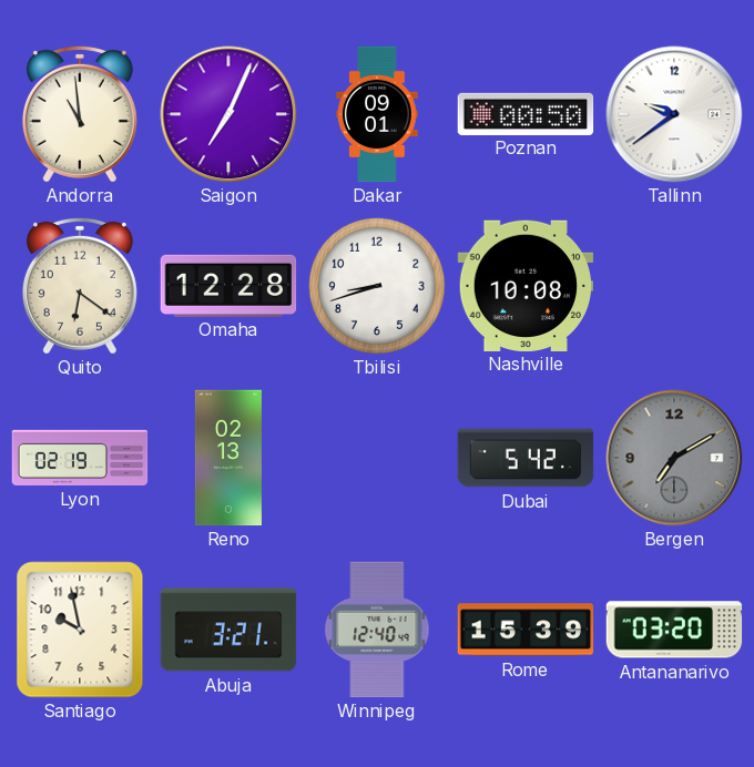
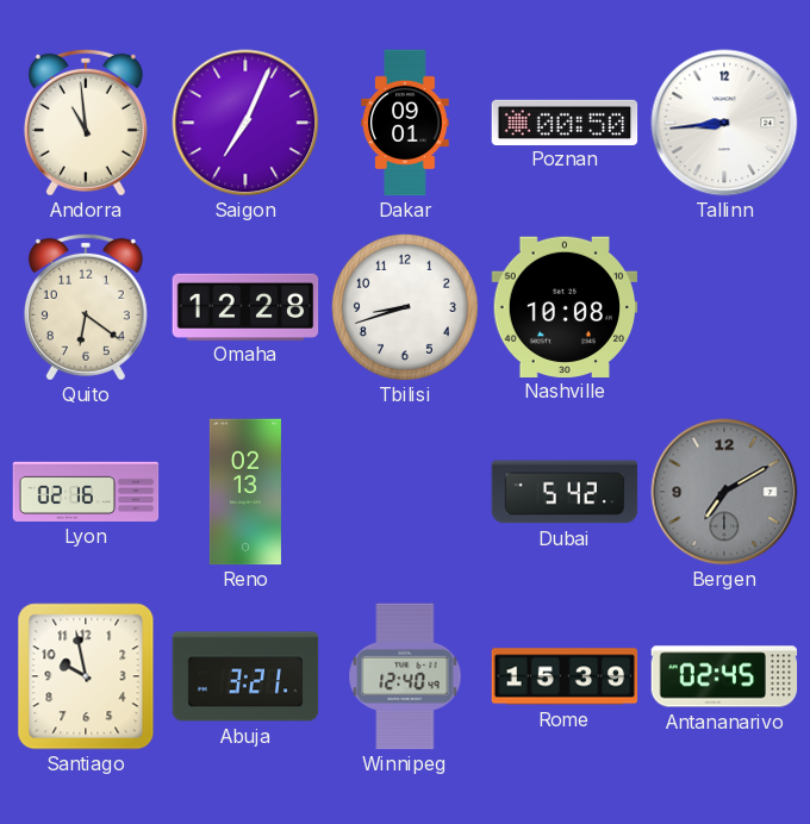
Tallinn: 9:39 -> 8:44 (724, 123)
Lyon: 02:19 -> 02:16 (86, 492)
Antananarivo: 03:20 -> 02:45 (724, 676)
